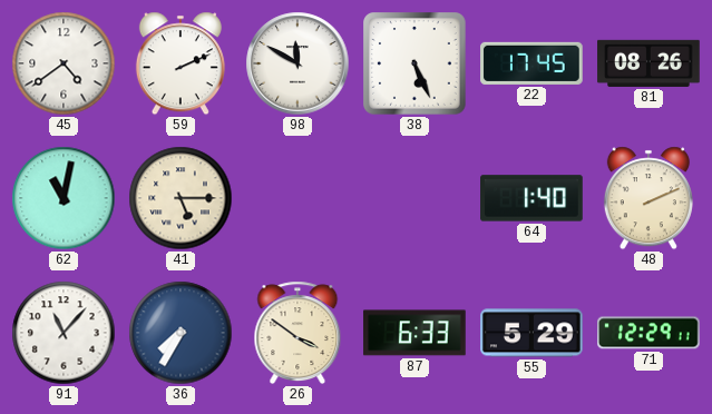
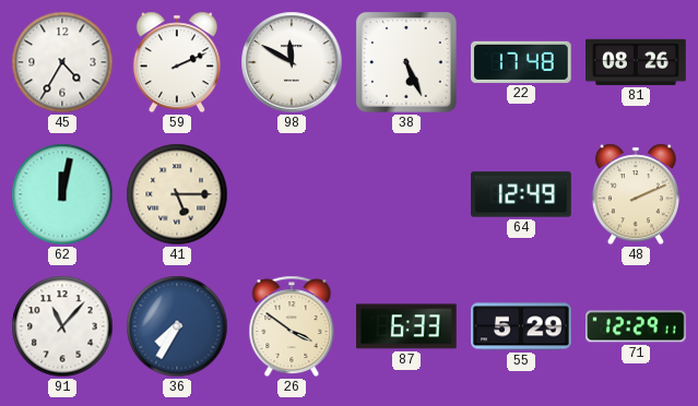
45: 4:39 -> 4:35 (62, 62)
22: 17:45 -> 17:48 (522, 62)
62: 11:02 -> 12:02 (62, 194)
64: 1:40 -> 12:49 (521, 194)
